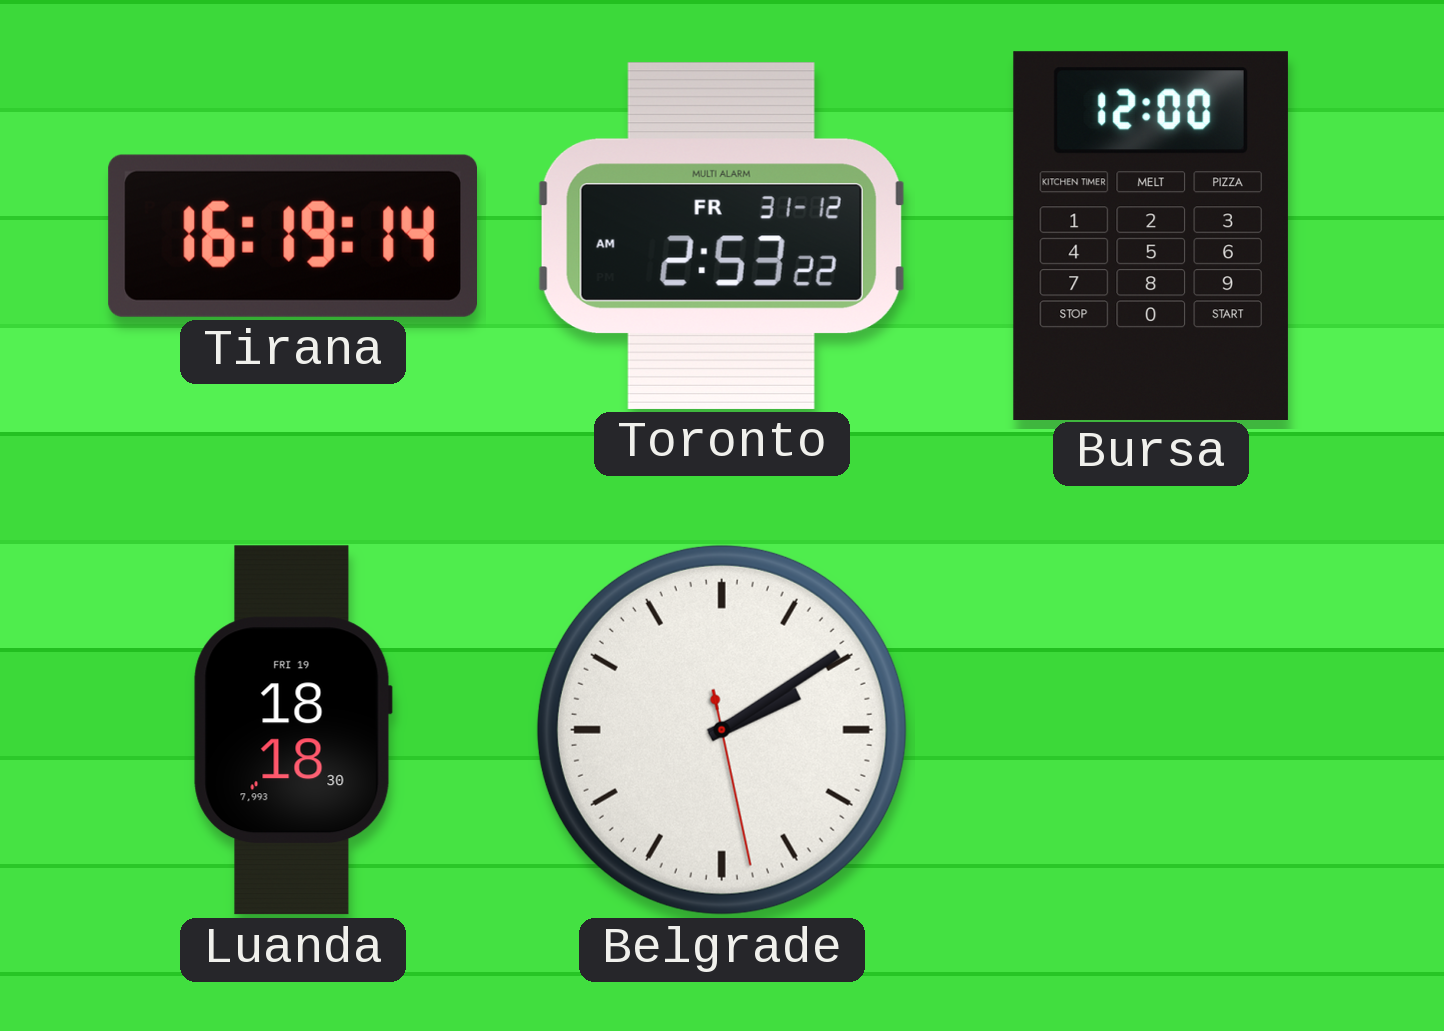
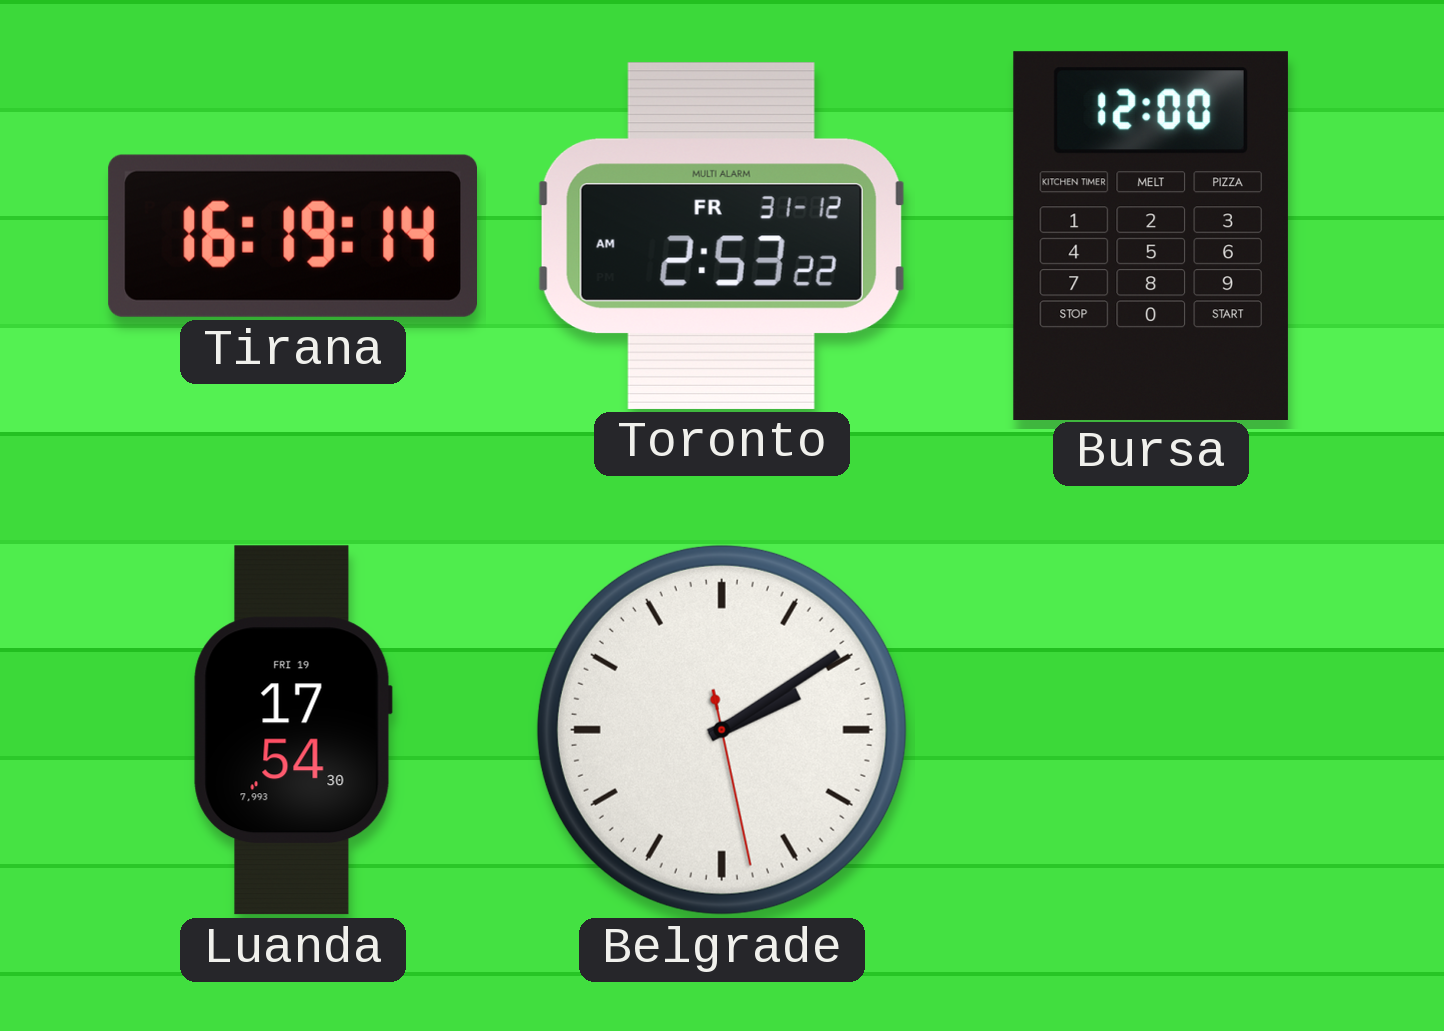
Luanda: 18:18 -> 17:54 (293, 730)
